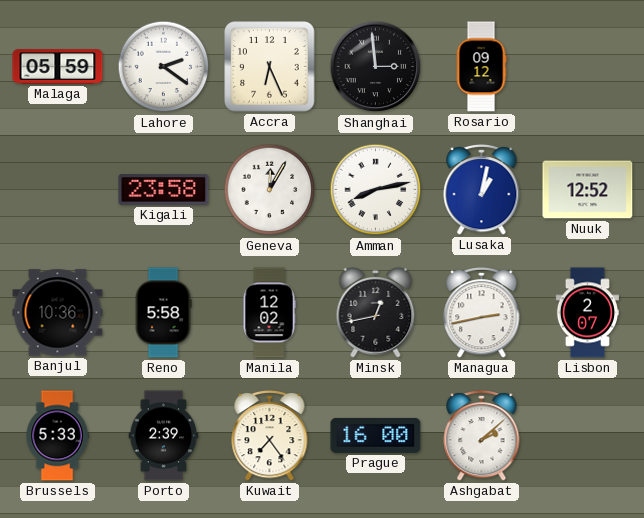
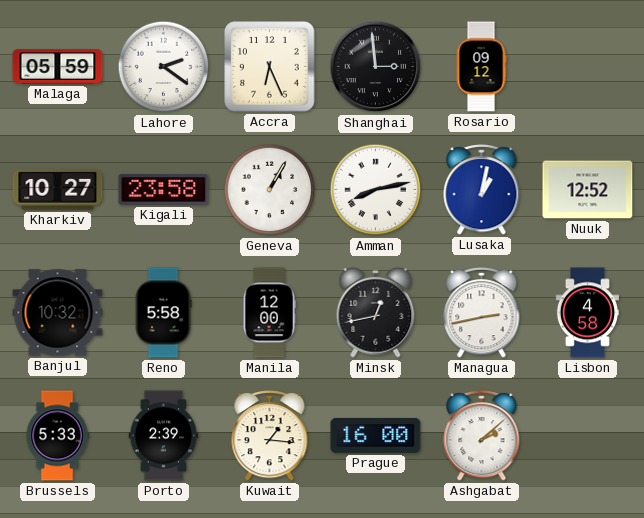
Kharkiv: none -> 10:27 (58, 190)
Geneva: 12:05 -> 1:05 (270, 190)
Banjul: 10:36 -> 10:32 (58, 313)
Manila: 12:02 -> 12:00 (269, 313)
Lisbon: 2:07 -> 4:58 (587, 313)
Kuwait: 7:24 -> 1:16 (270, 436)
